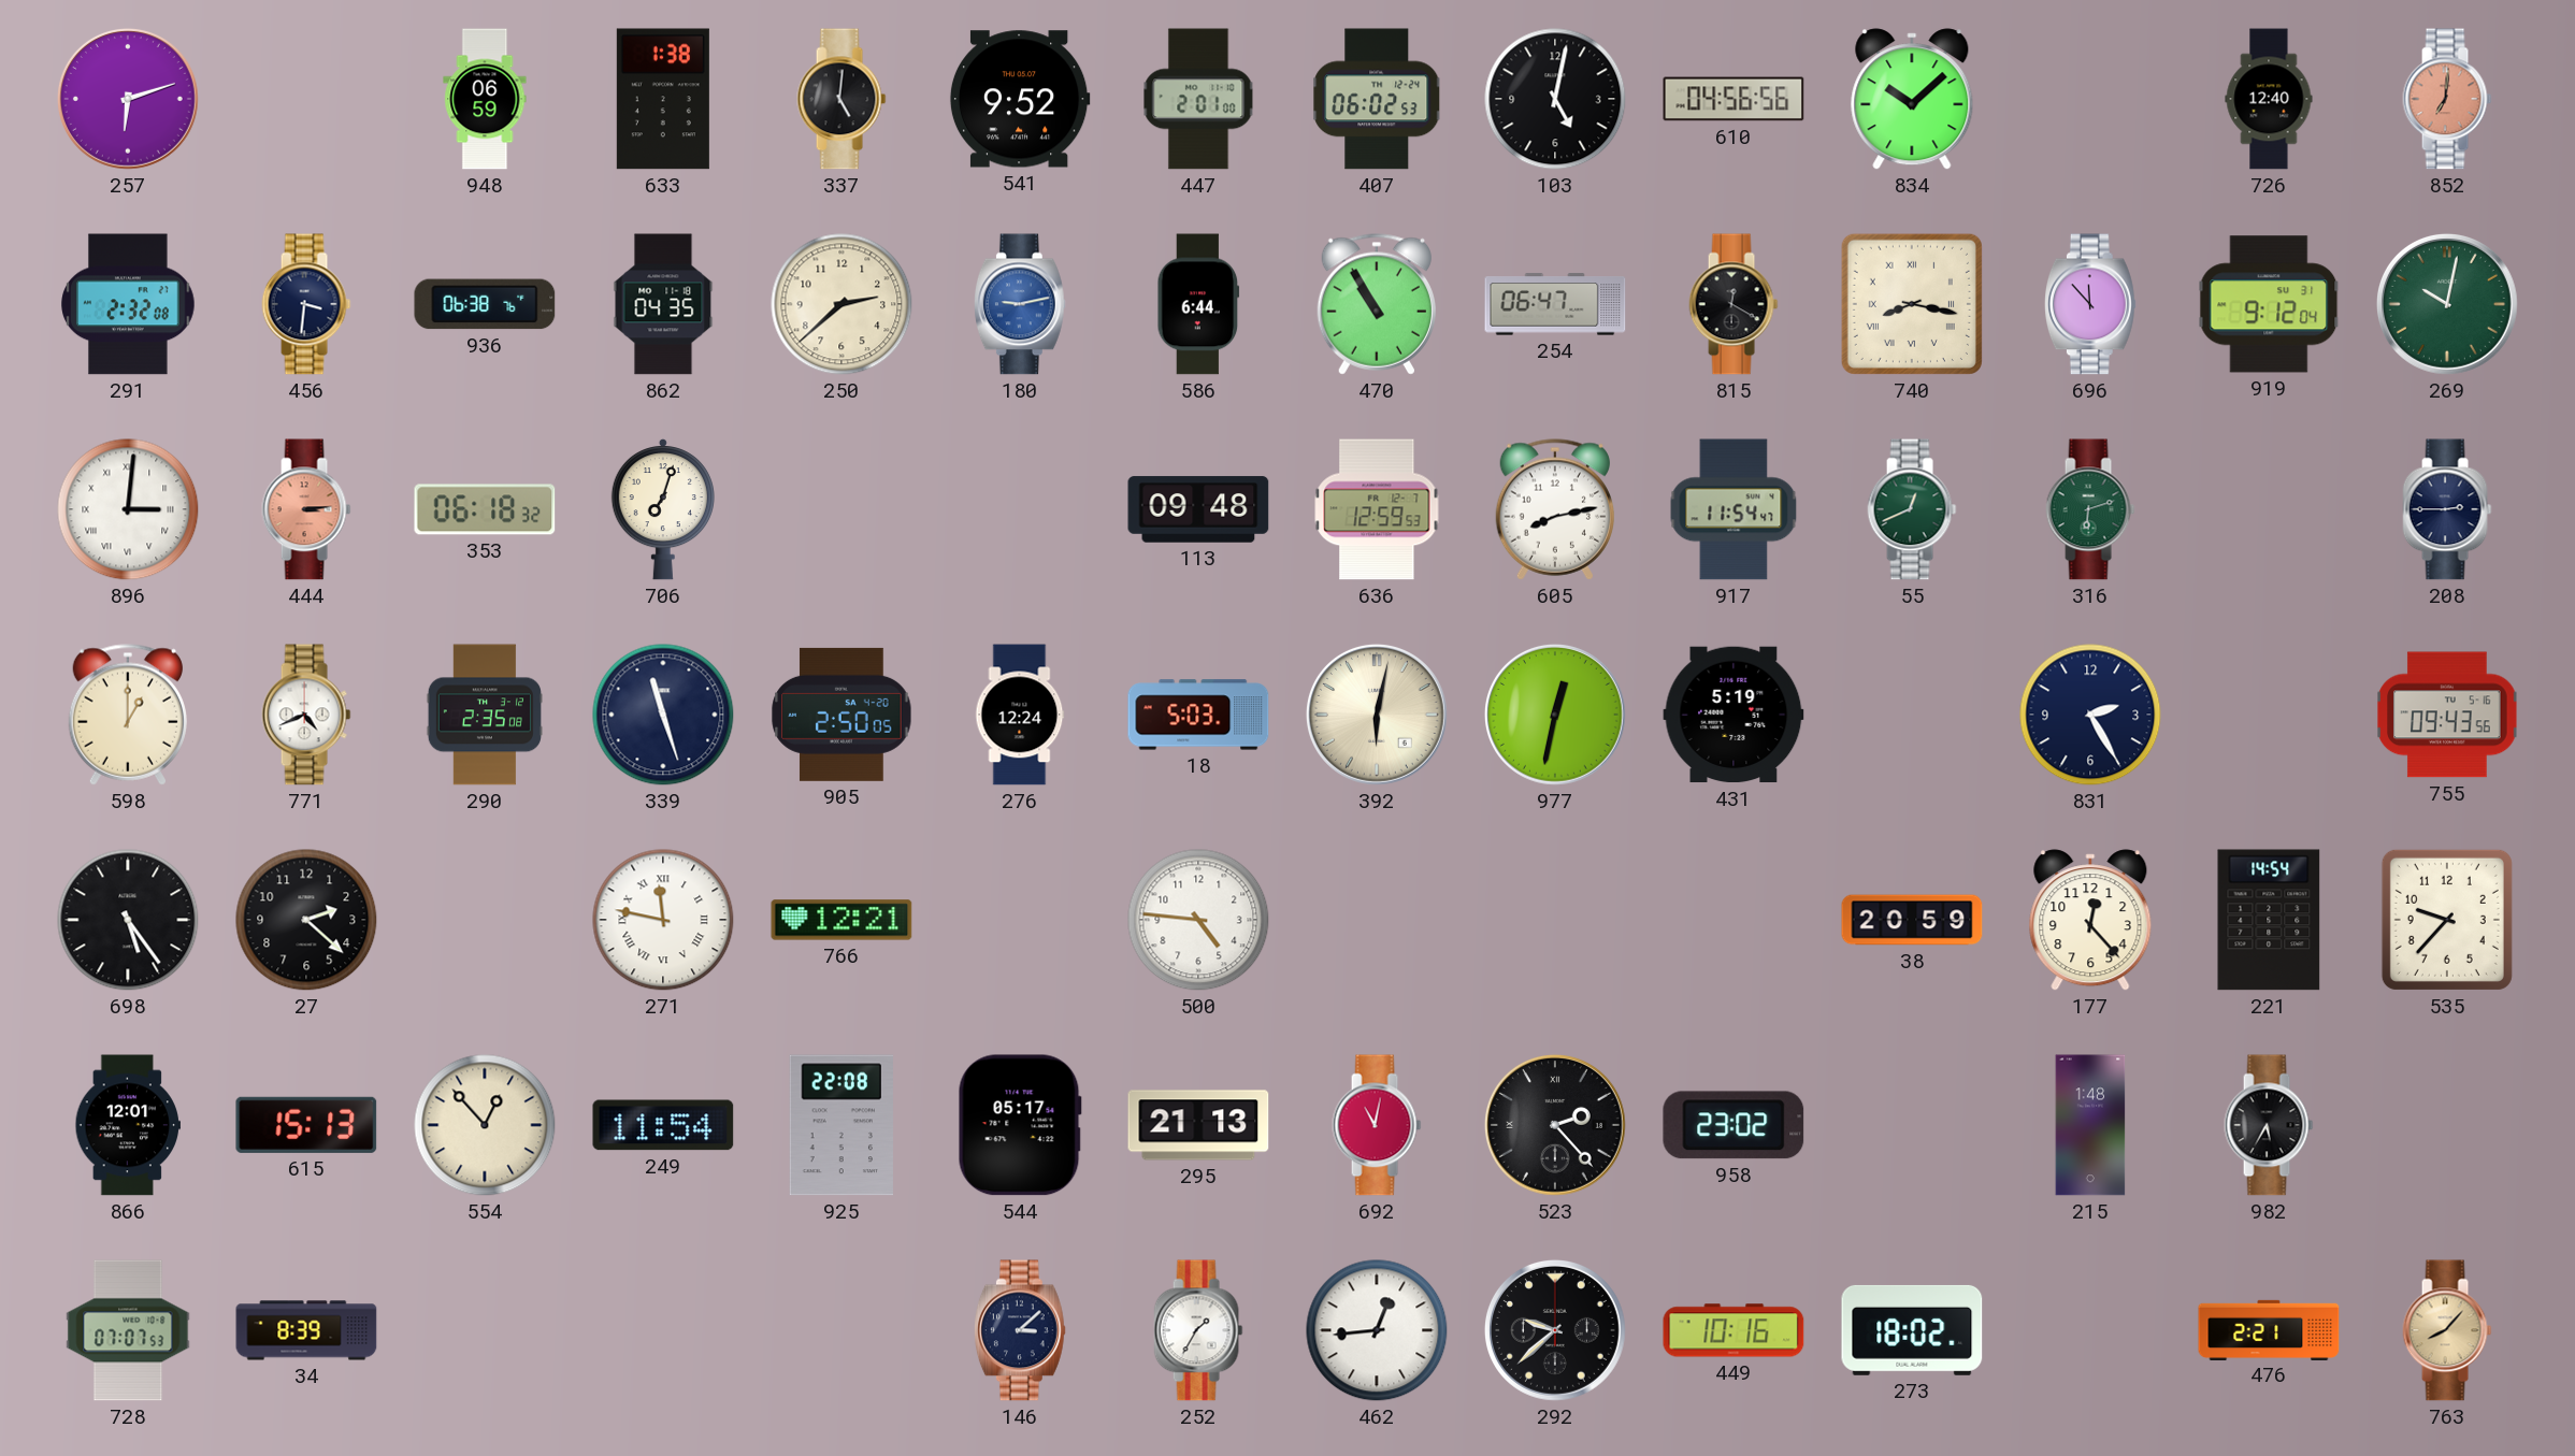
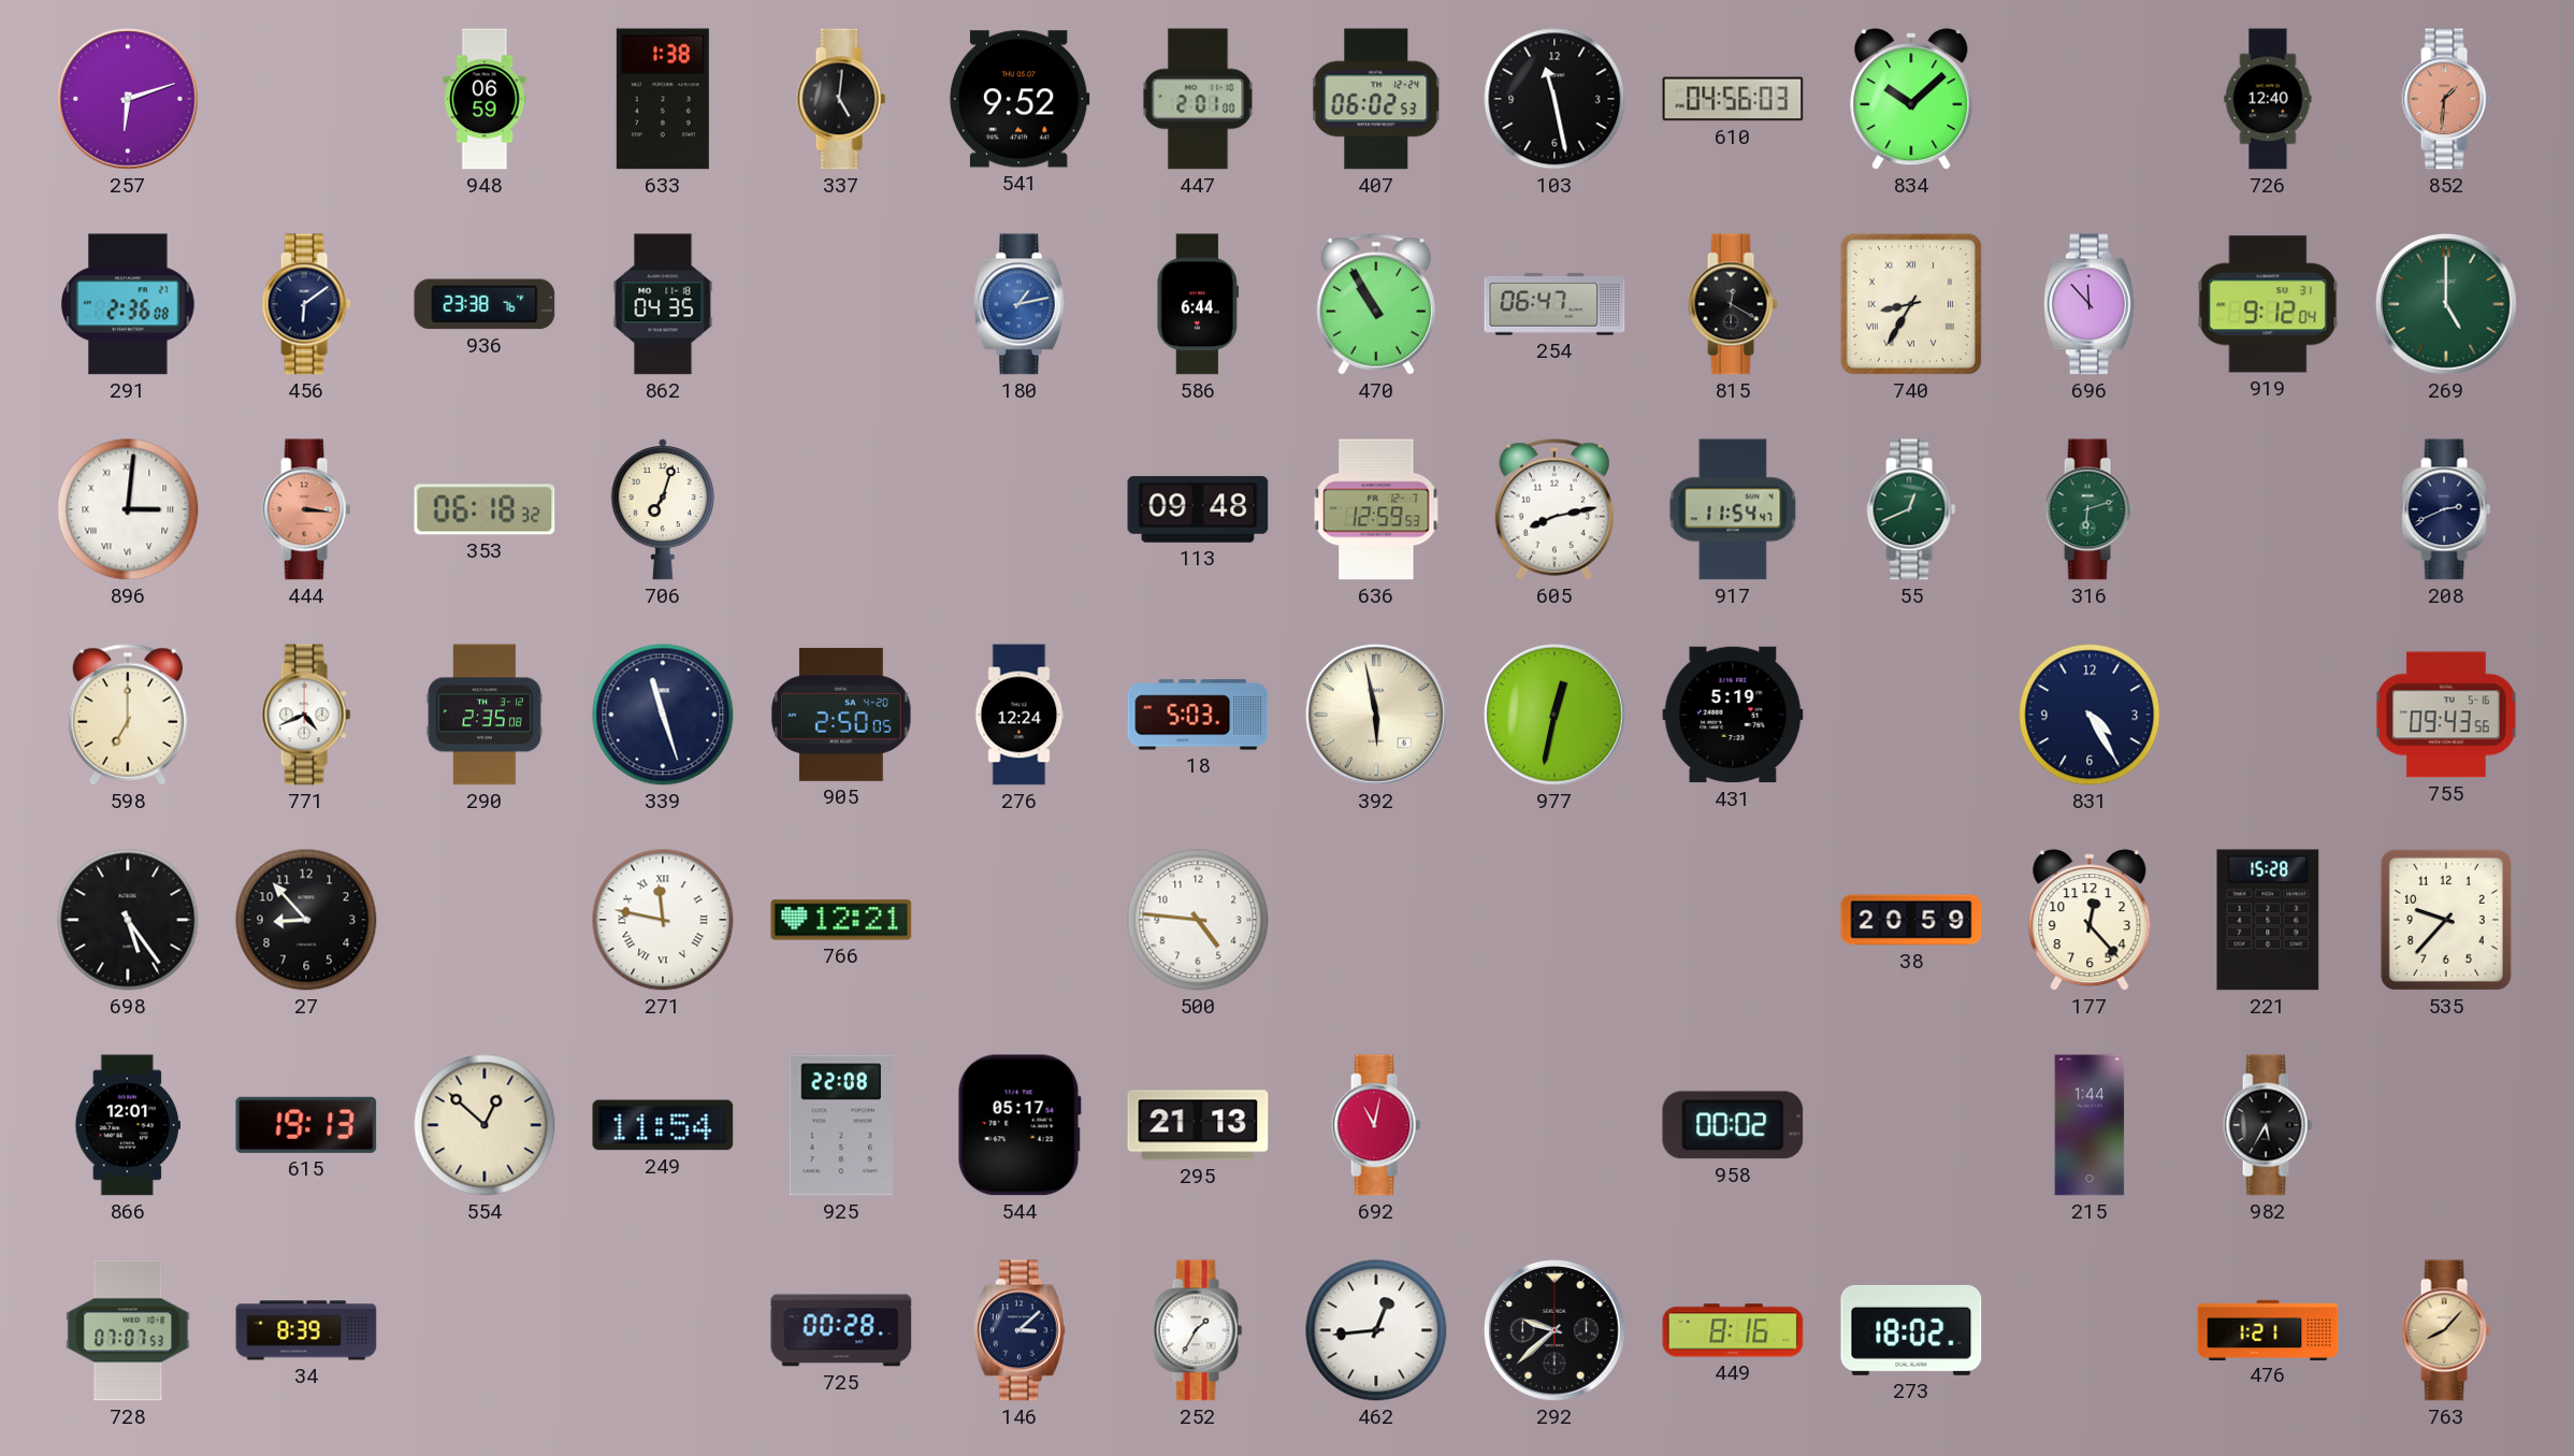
103: 5:02 -> 11:28 (1554, 99)
610: 04:56:56 -> 04:56:03 (1733, 99)
852: 7:01 -> 1:31 (2446, 99)
291: 2:32 -> 2:36 (128, 304)
456: 3:31 -> 6:09 (306, 304)
936: 06:38 -> 23:38 (485, 304)
250: 2:38 -> none (841, 304)
180: 9:13 -> 1:13 (1020, 304)
740: 8:17 -> 8:35 (1911, 304)
269: 10:02 -> 5:00 (2446, 304)
444: 3:14 -> 3:16 (306, 509)
208: 2:45 -> 2:41 (2446, 509)
598: 1:00 -> 7:00 (127, 715)
392: 6:02 -> 5:58 (1376, 715)
831: 2:25 -> 4:25 (2089, 715)
27: 2:22 -> 8:53 (306, 920)
221: 14:54 -> 15:28 (2268, 920)
615: 15:13 -> 19:13 (306, 1125)
554: 12:53 -> 12:52 (485, 1125)
523: 2:23 -> none (1555, 1125)
958: 23:02 -> 00:02 (1733, 1125)
215: 1:48 -> 1:44 (2089, 1125)
725: none -> 00:28 (841, 1330)
449: 10:16 -> 8:16 (1733, 1330)
476: 2:21 -> 1:21 (2268, 1329)
